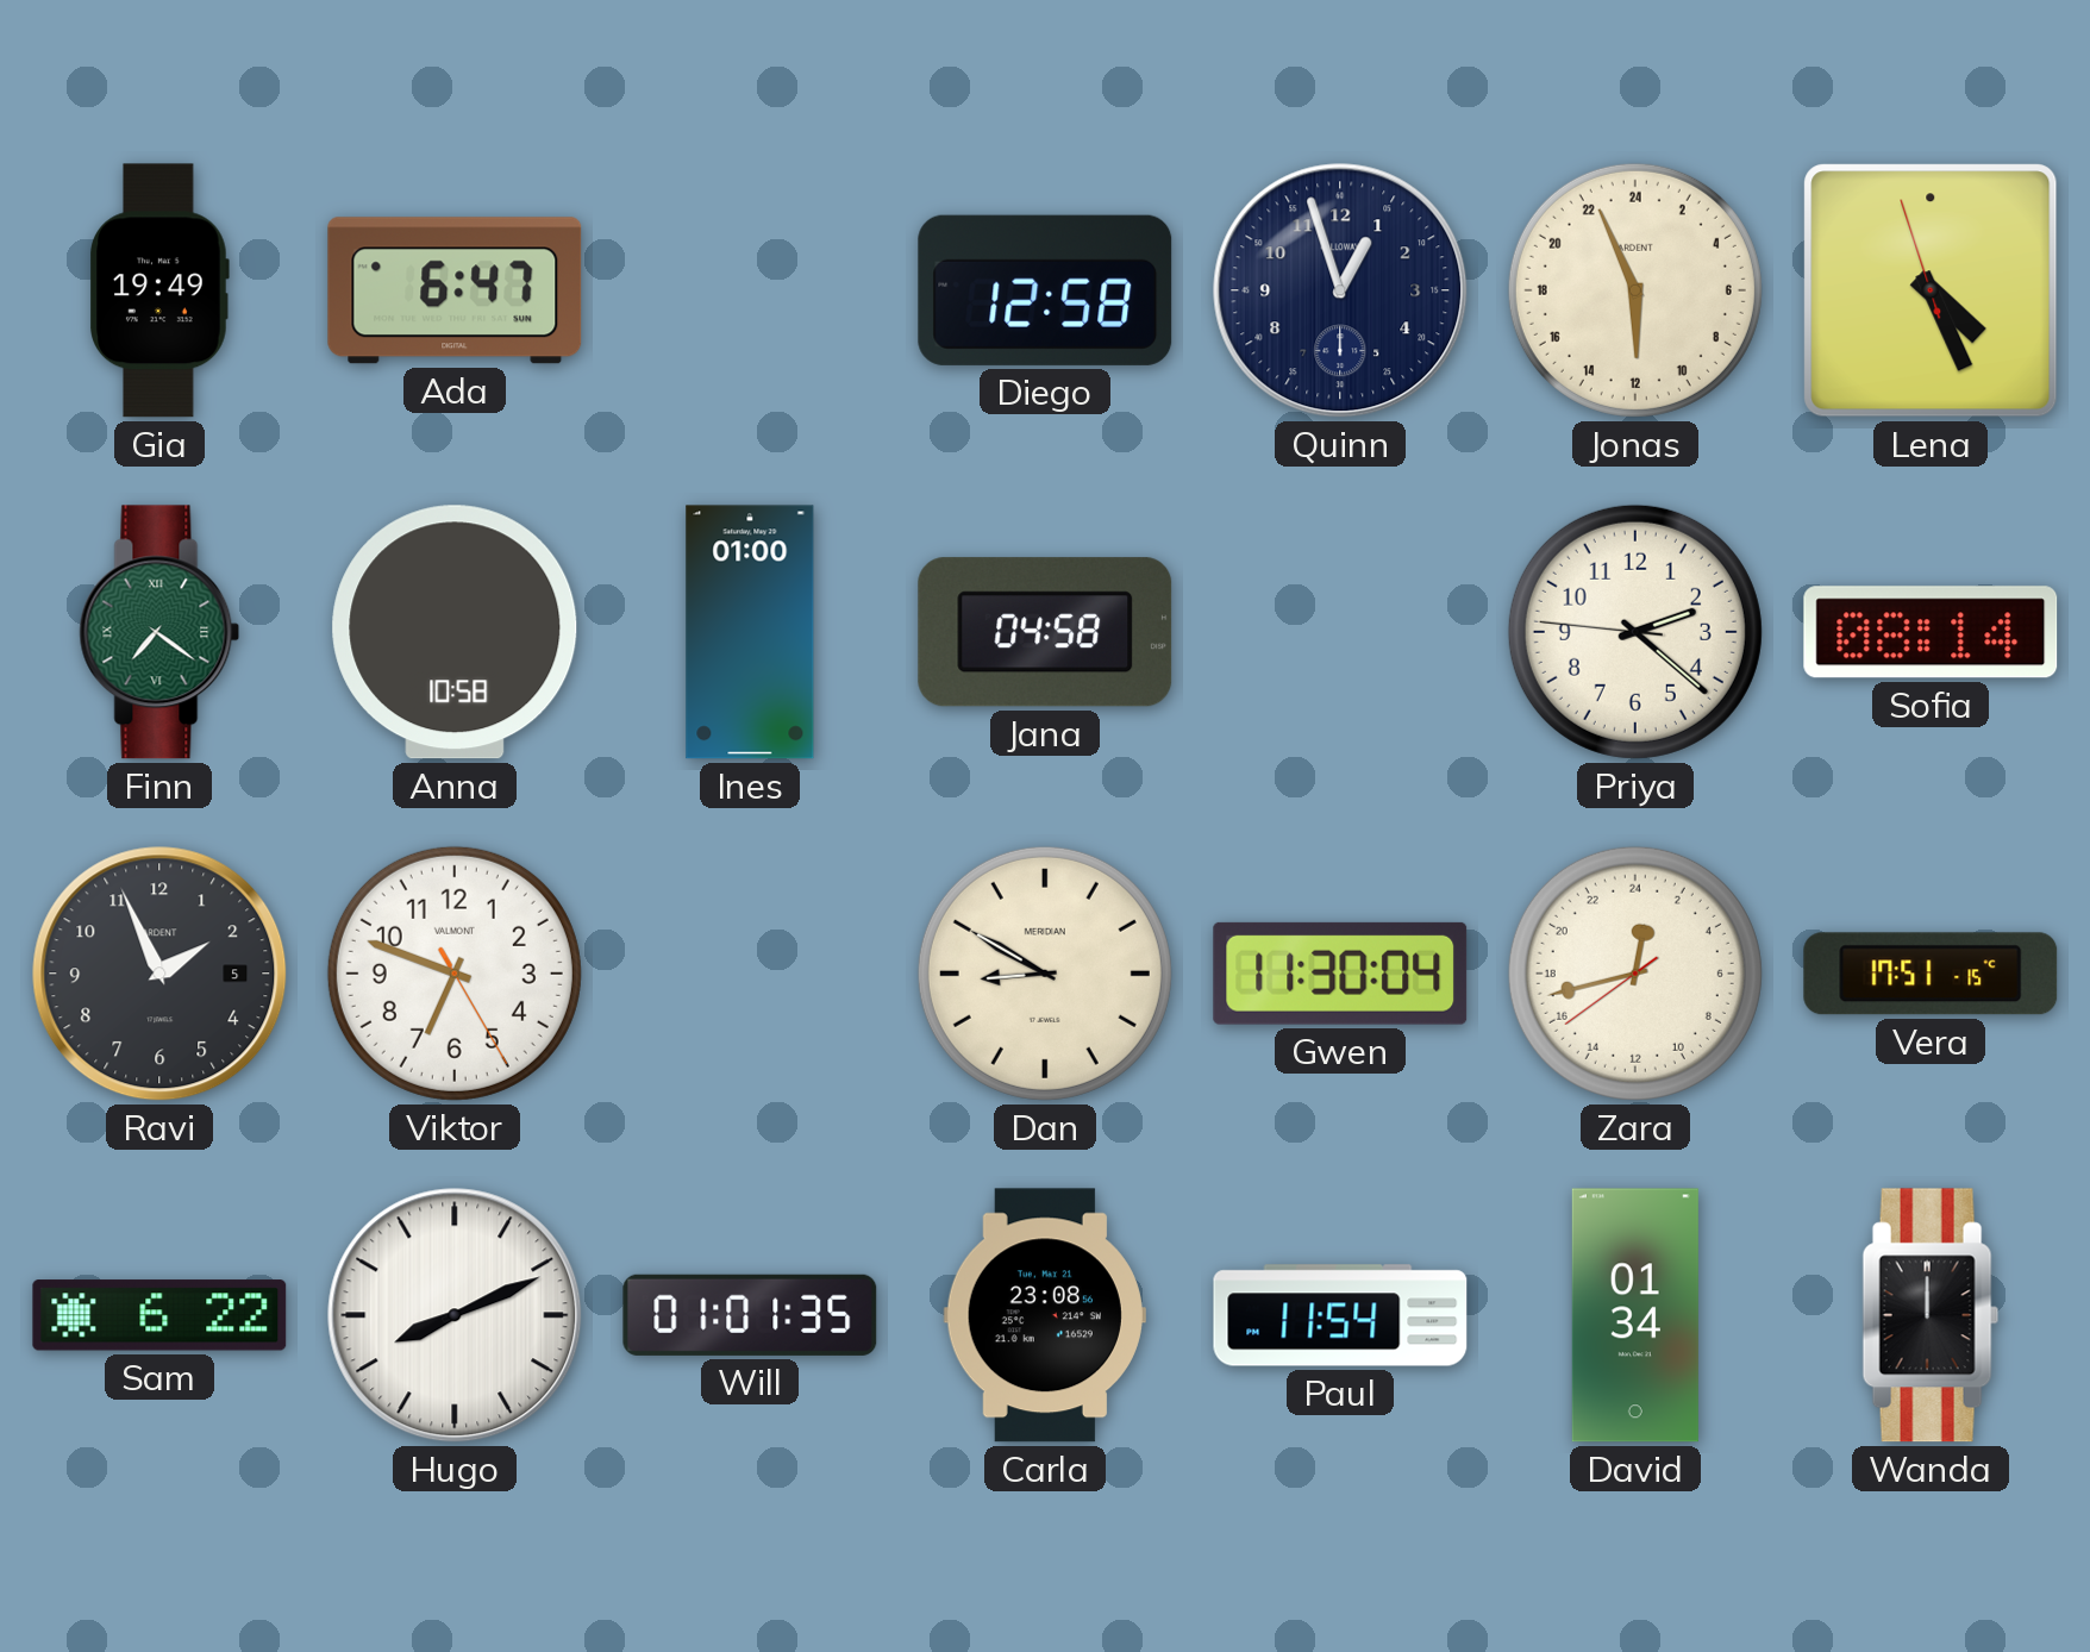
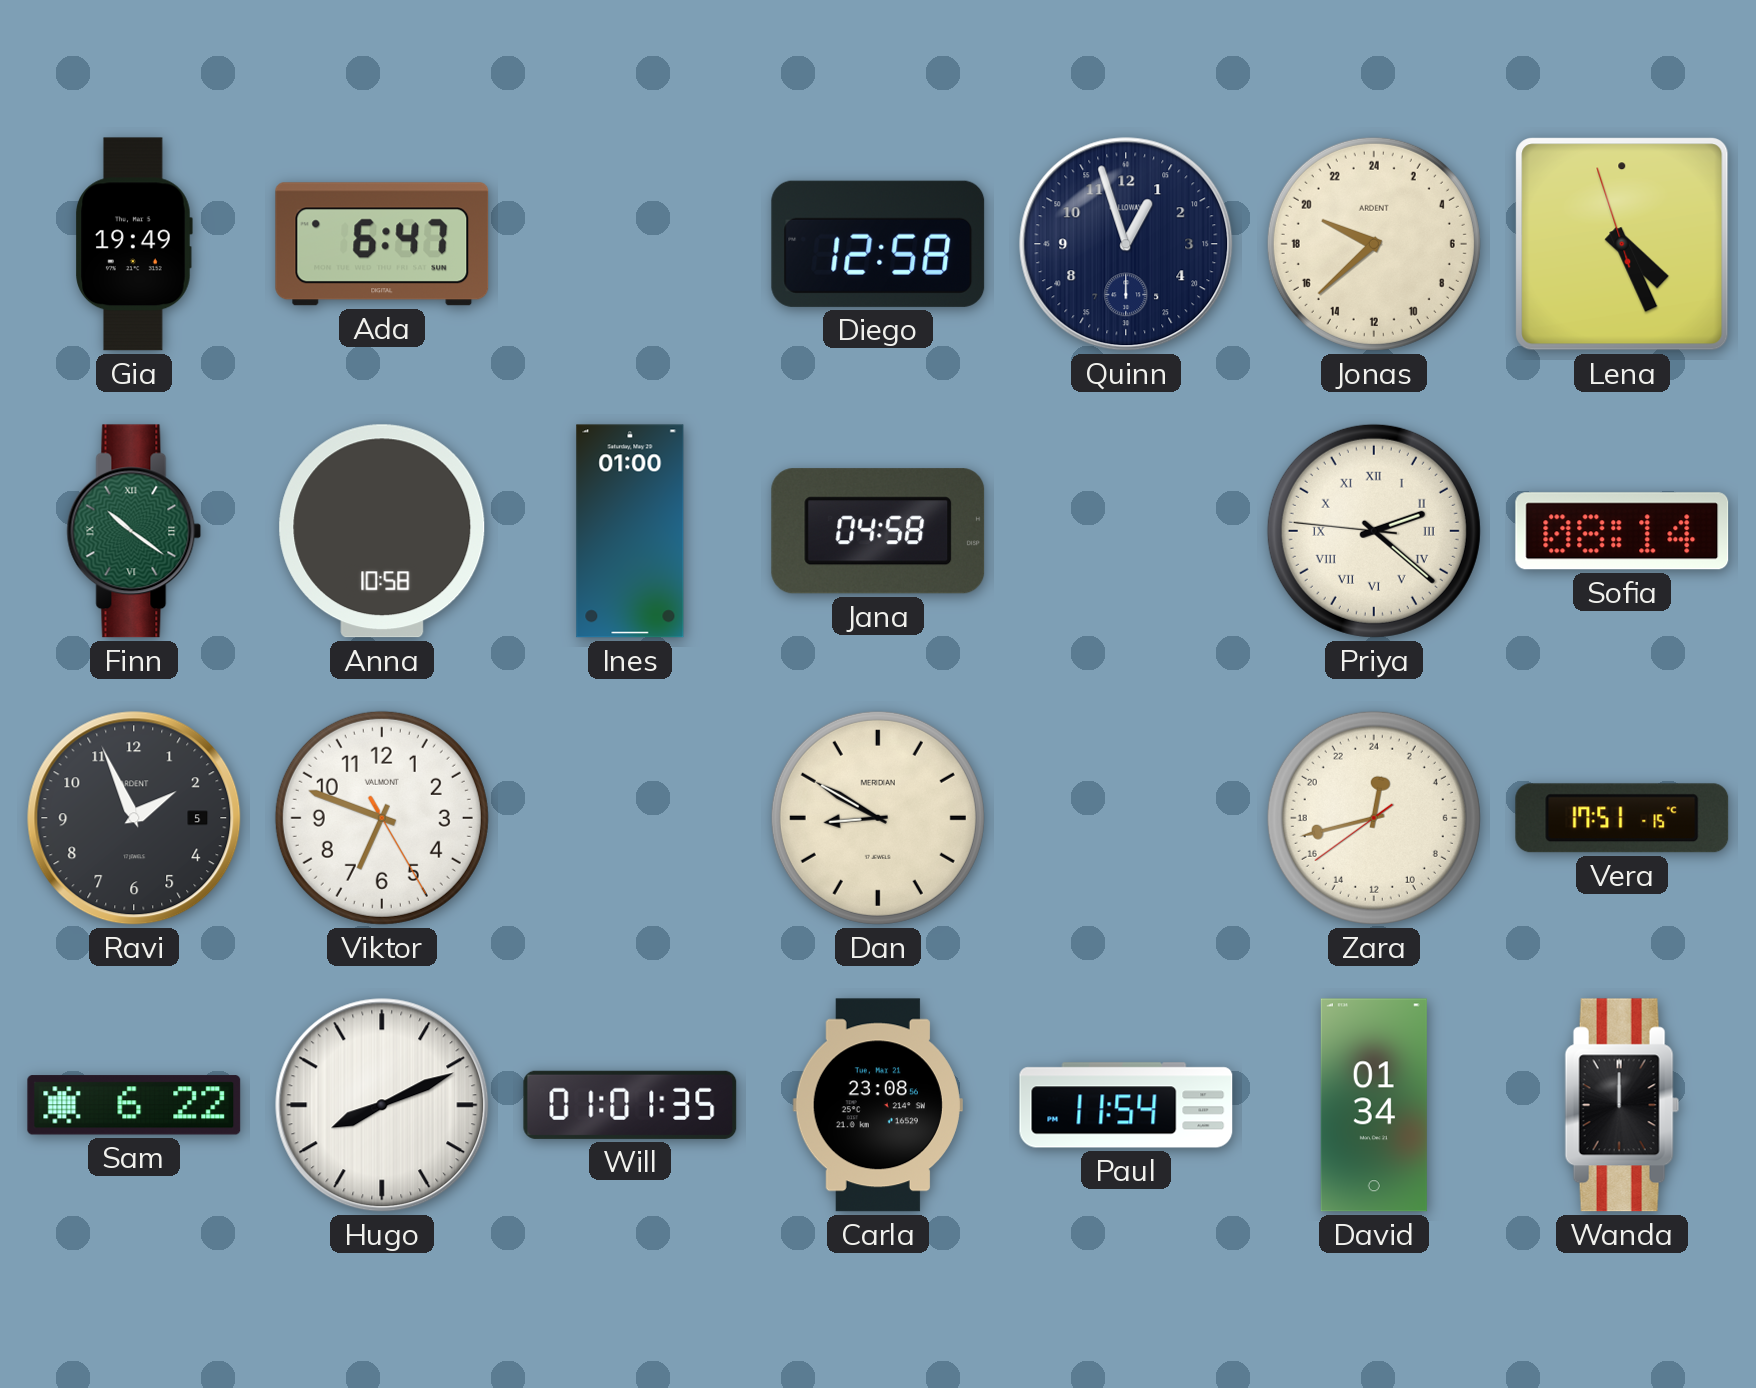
Jonas: 11:56 -> 19:38 (1374, 244)
Finn: 7:21 -> 10:21 (134, 531)
Priya numerals: Arabic -> Roman (1374, 531)
Gwen: 11:30 -> none (1340, 974)
